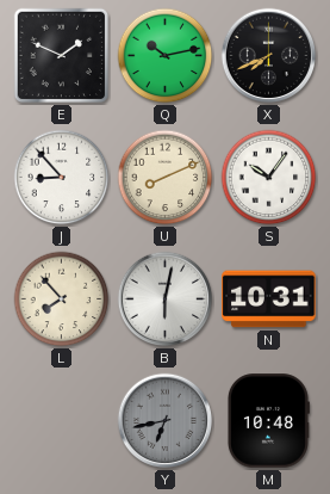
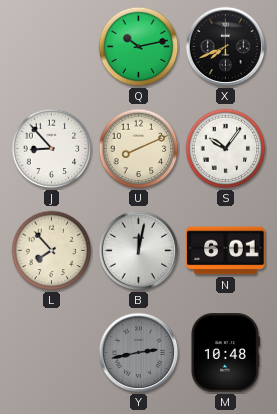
E: 1:49 -> none (62, 56)
B: 6:02 -> 12:02 (139, 251)
N: 10:31 -> 6:01 (226, 251)
Y: 6:43 -> 2:43 (139, 353)
